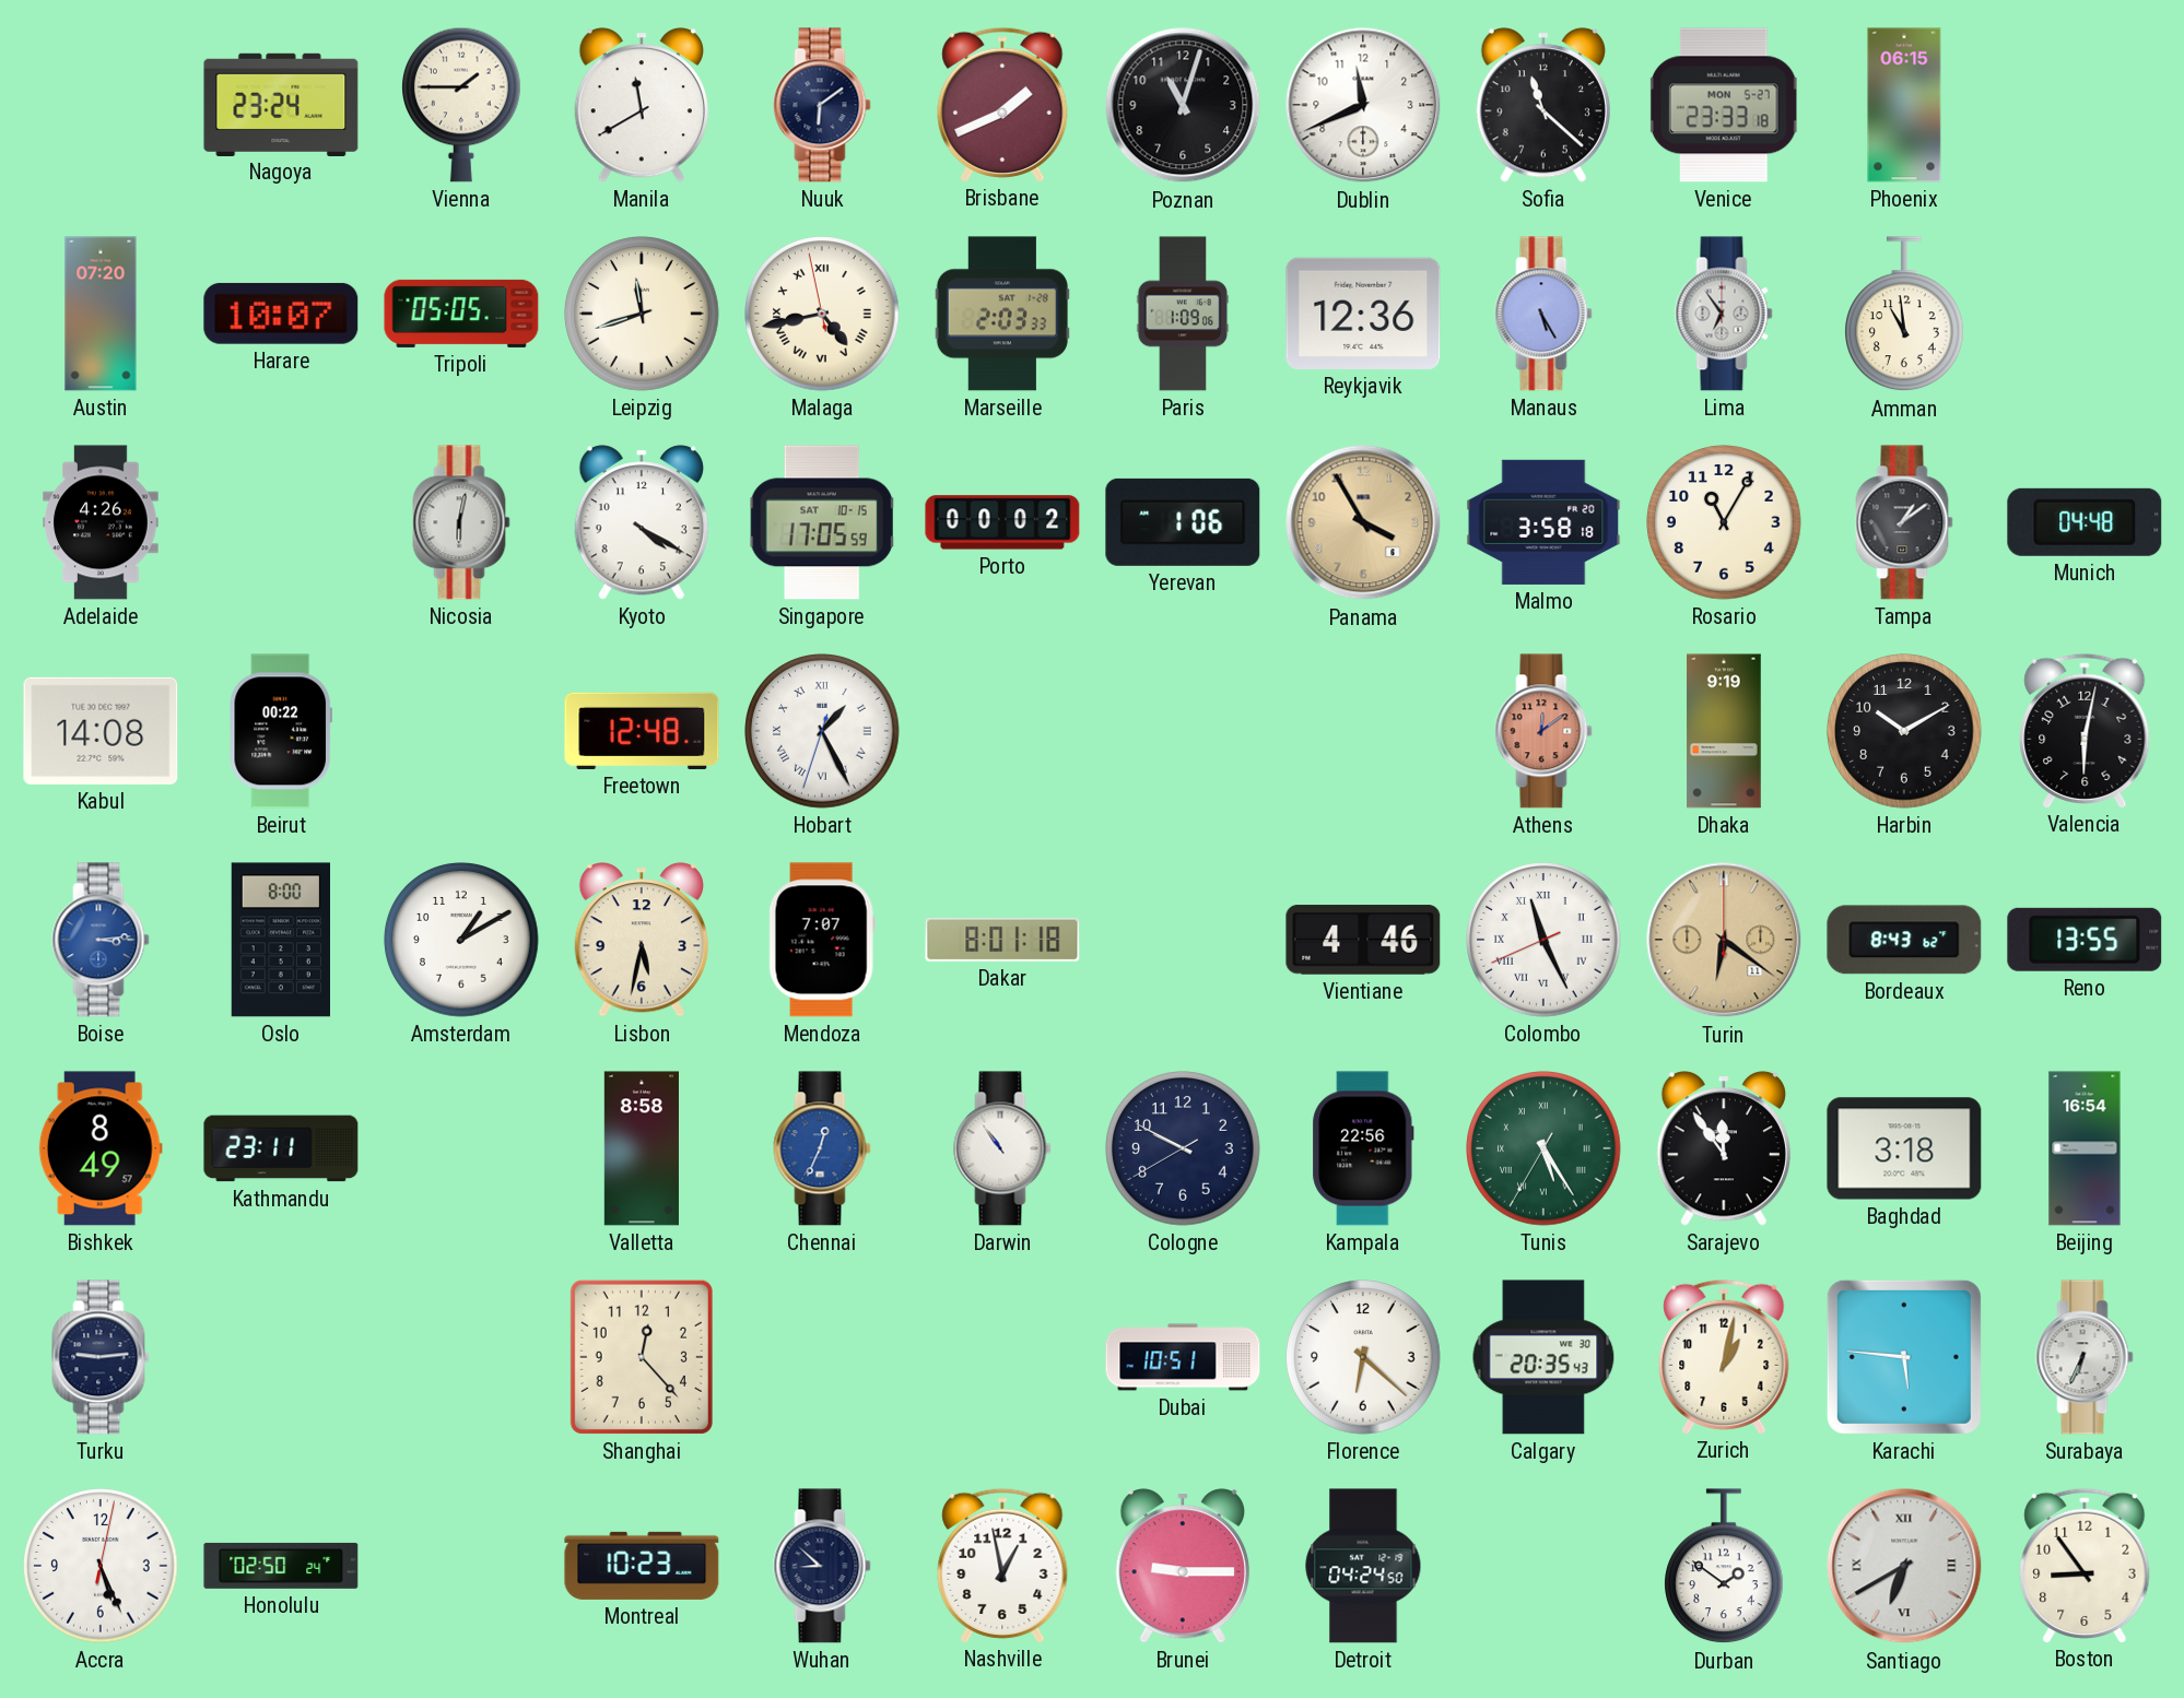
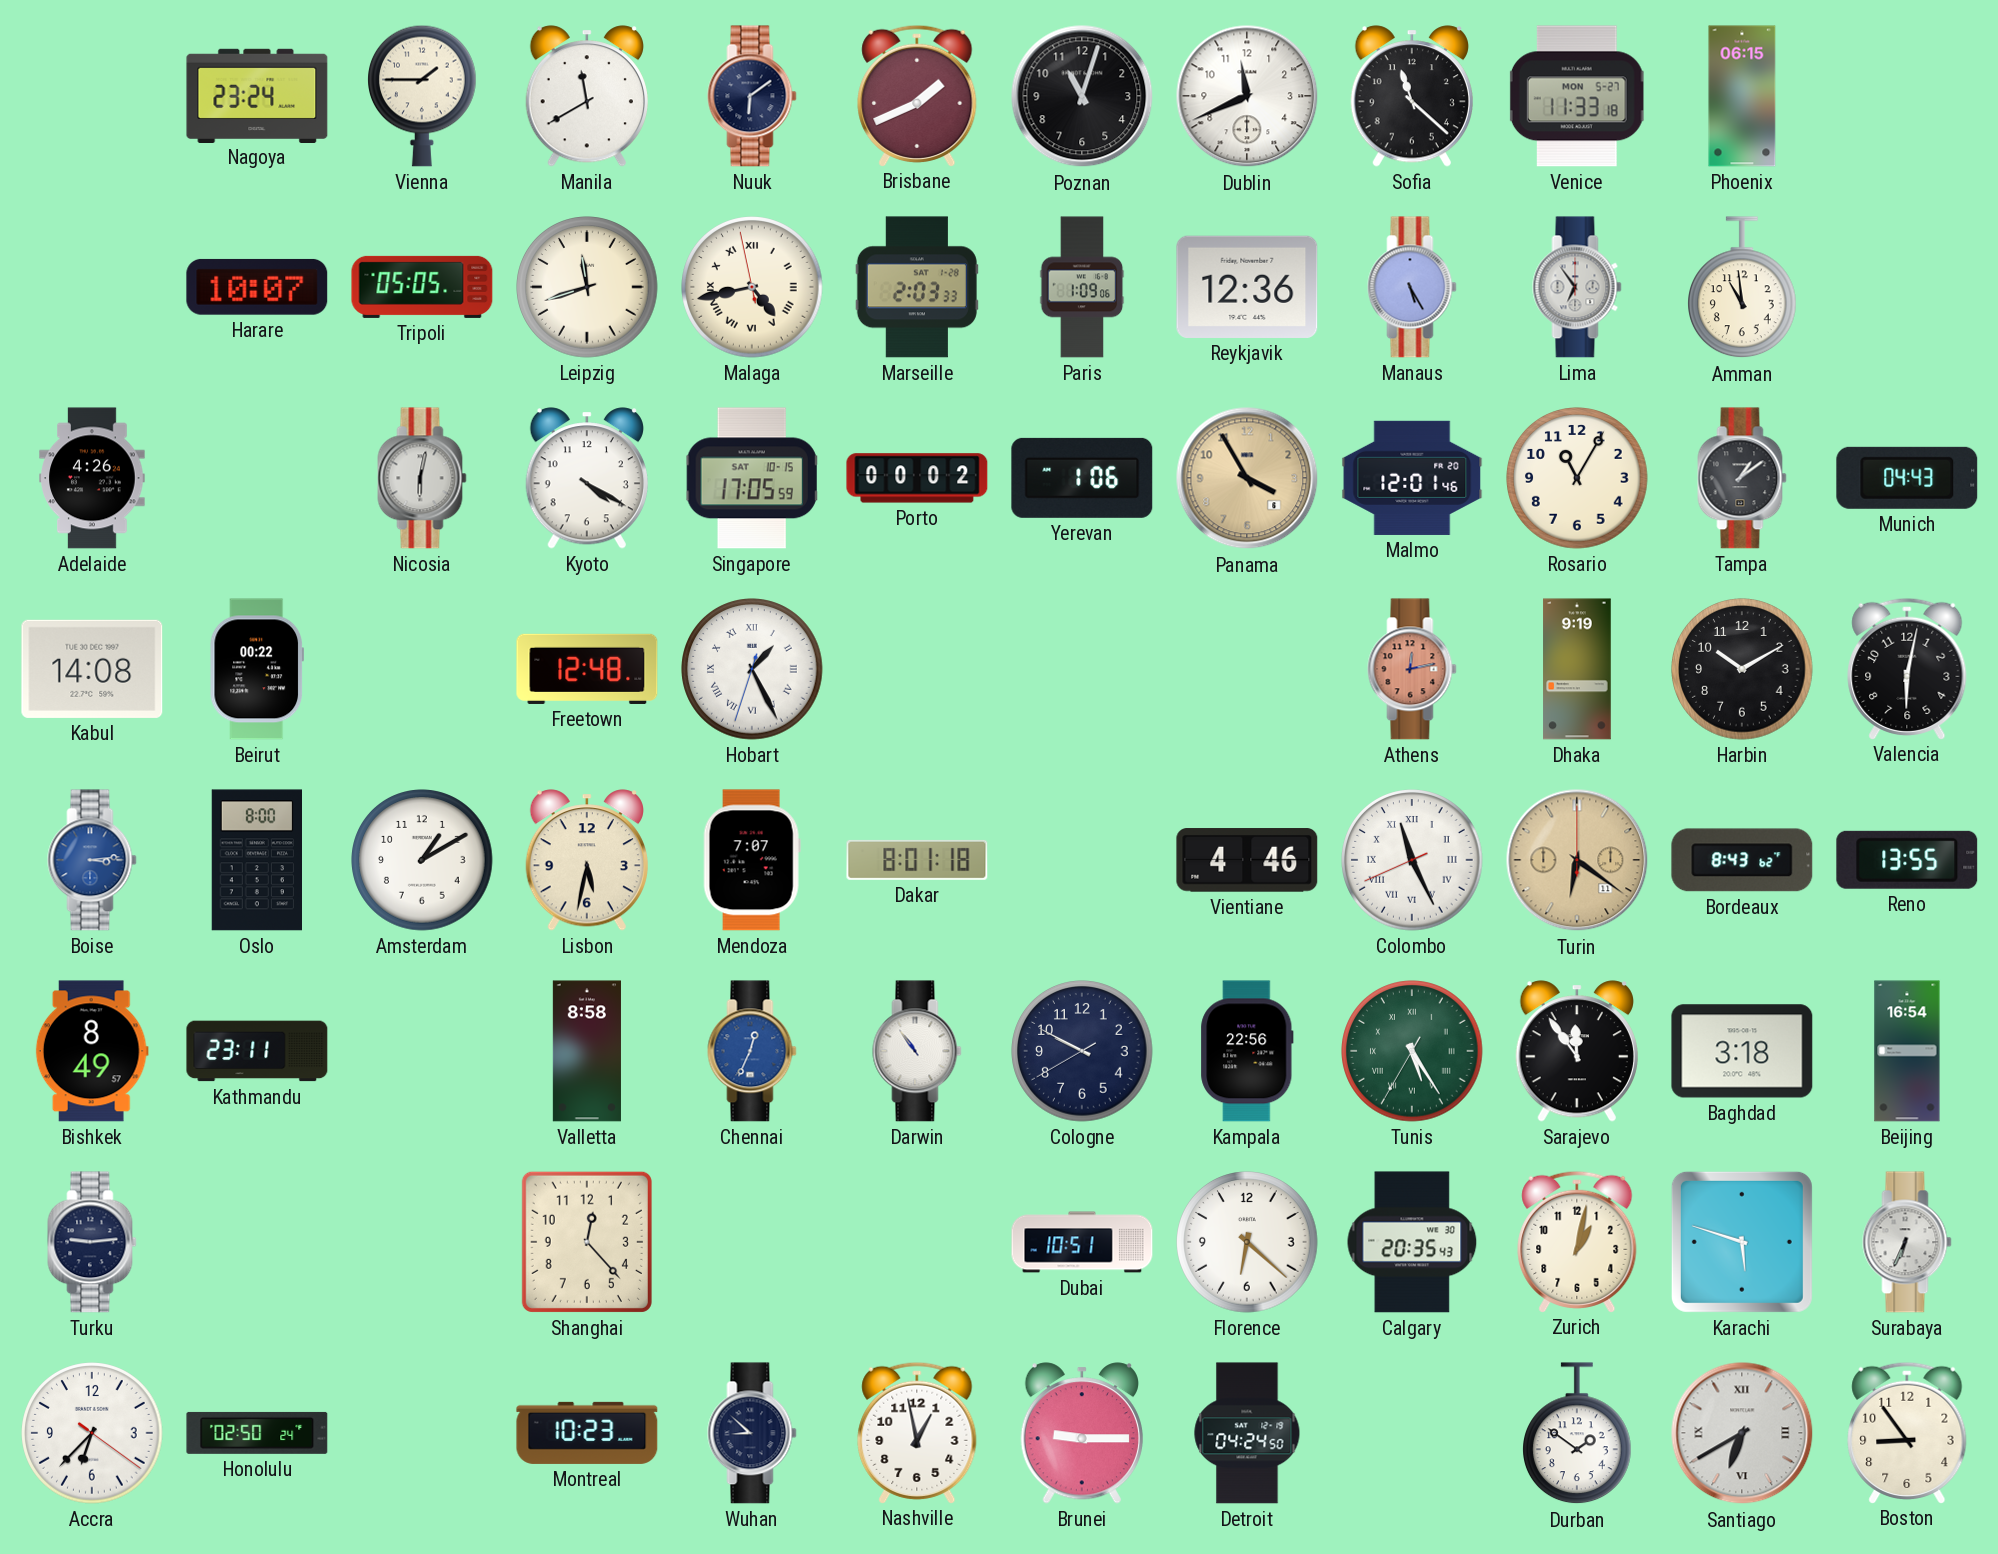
Venice: 23:33 -> 11:33 (1577, 96)
Austin: 07:20 -> none (101, 314)
Malmo: 3:58 -> 12:01 (1412, 478)
Munich: 04:48 -> 04:43 (1907, 478)
Athens: 12:09 -> 12:13 (1412, 669)
Karachi: 5:46 -> 5:48 (1742, 1242)
Accra: 5:26 -> 6:37 (92, 1433)
